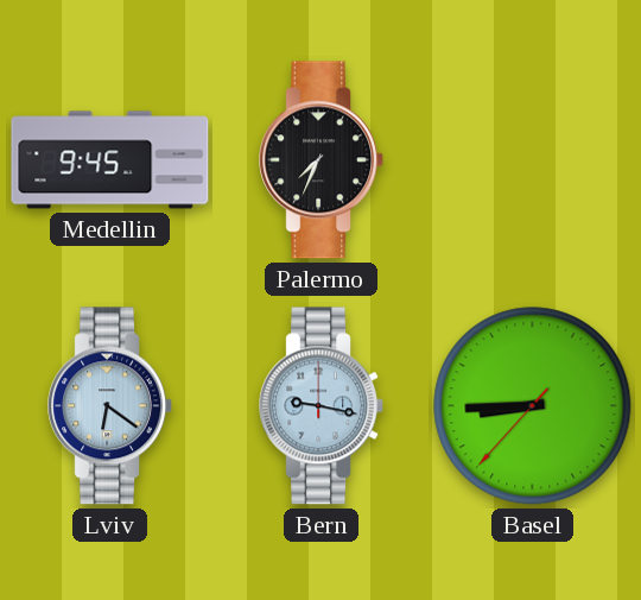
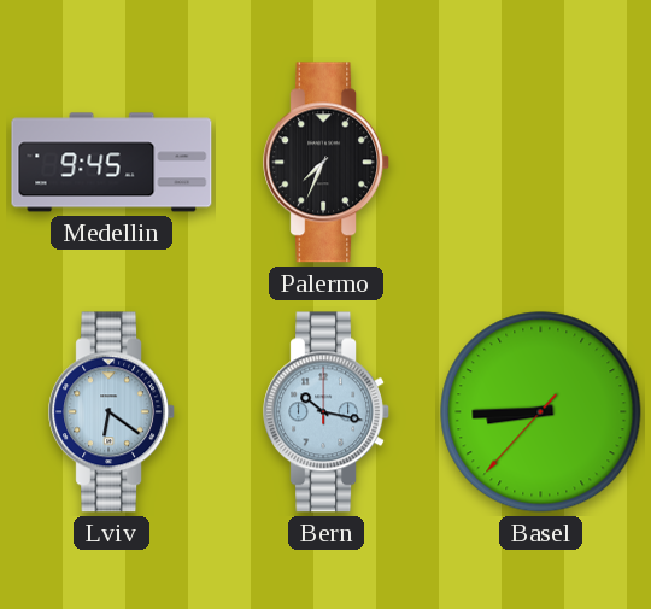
Bern: 9:17 -> 10:17 (327, 412)
